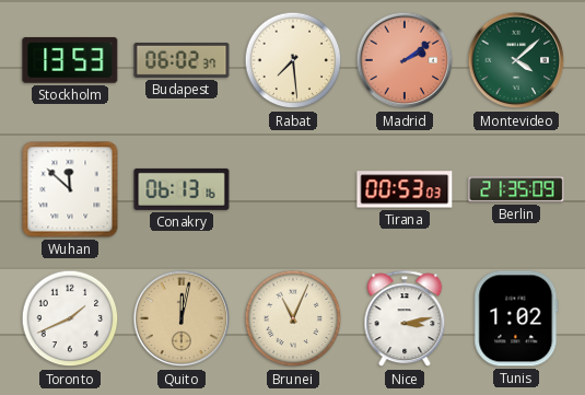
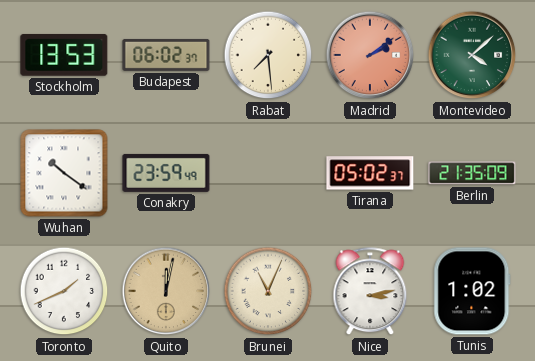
Wuhan: 11:52 -> 10:21 (64, 173)
Conakry: 06:13 -> 23:59 (166, 173)
Tirana: 00:53 -> 05:02 (370, 173)
